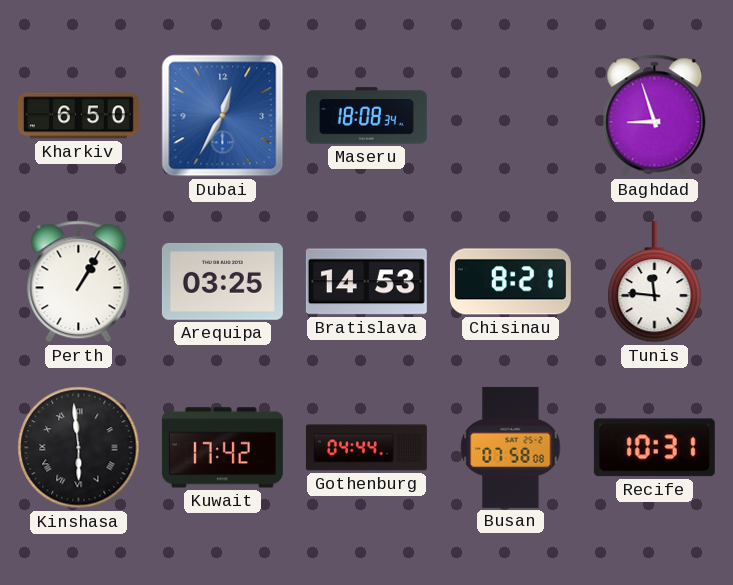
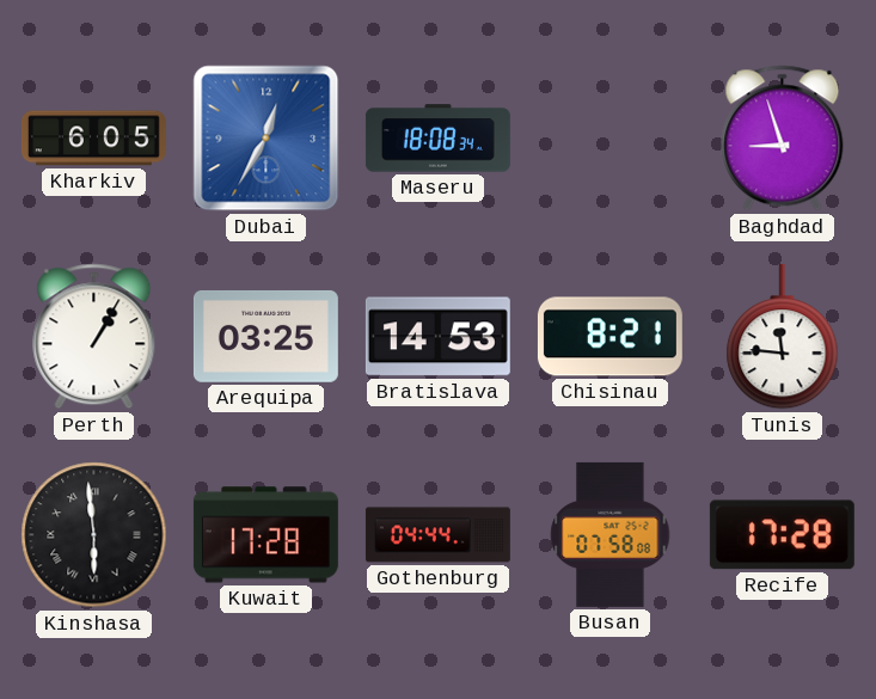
Kharkiv: 6:50 -> 6:05 (93, 139)
Kuwait: 17:42 -> 17:28 (265, 535)
Recife: 10:31 -> 17:28 (782, 535)
